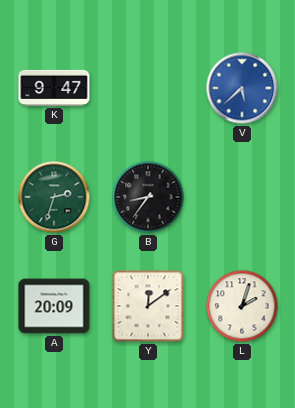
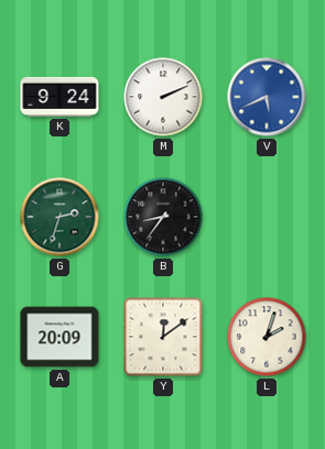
K: 9:47 -> 9:24 (59, 97)
M: none -> 2:11 (163, 97)
V: 5:38 -> 5:41 (267, 97)
